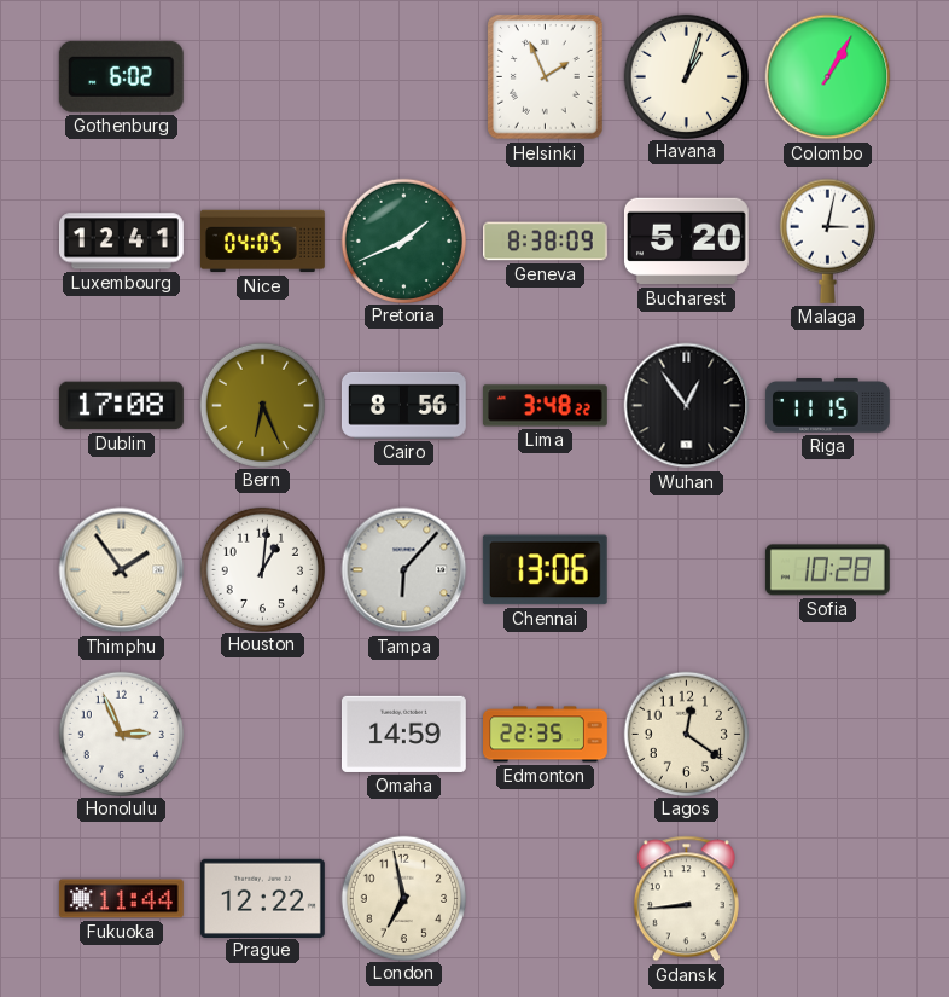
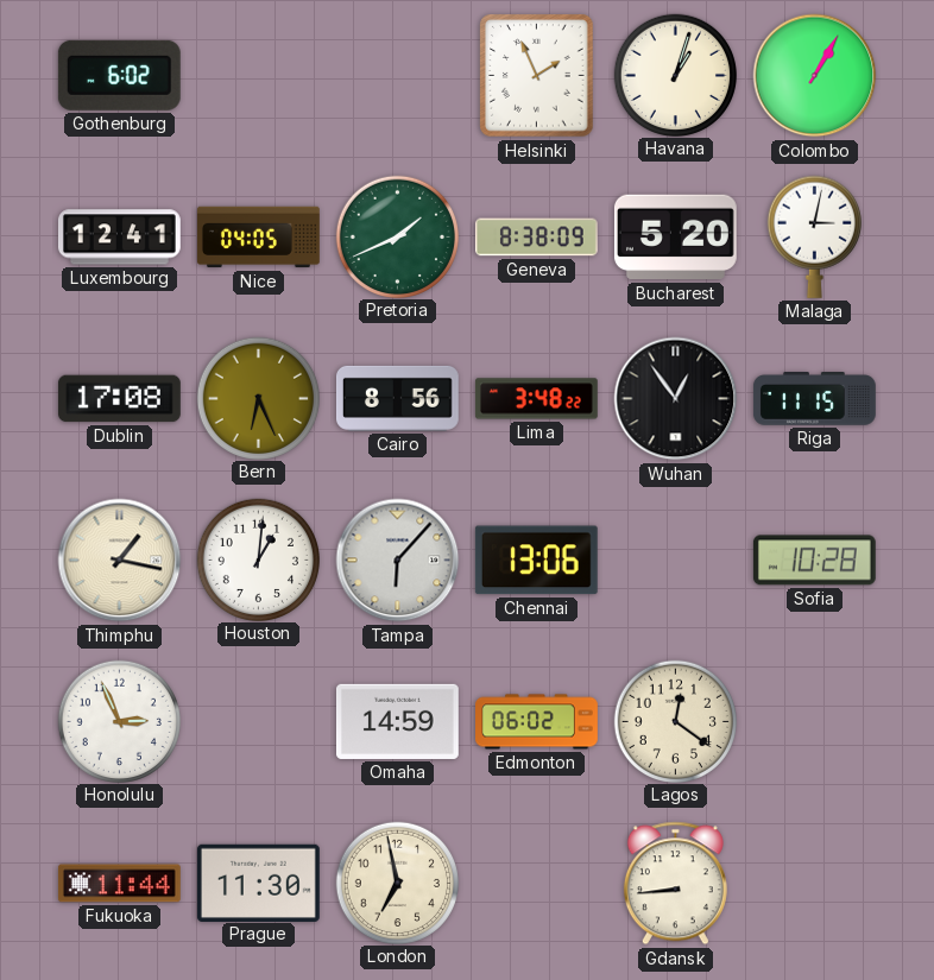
Thimphu: 1:54 -> 1:17 (120, 561)
Edmonton: 22:35 -> 06:02 (537, 722)
Prague: 12:22 -> 11:30 (258, 883)
